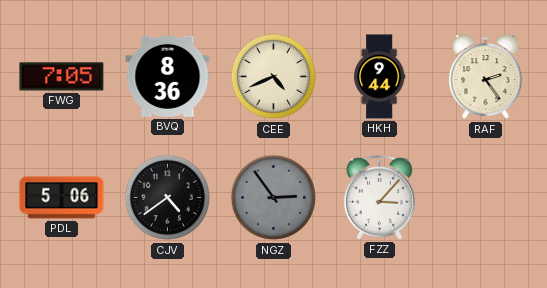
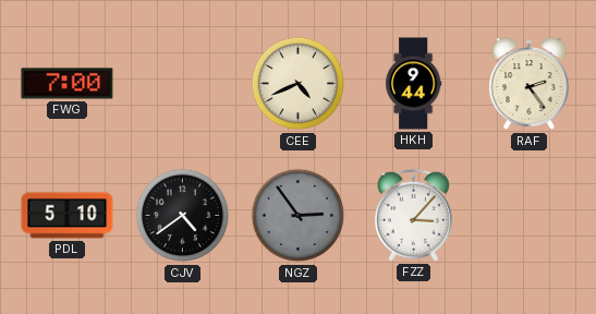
FWG: 7:05 -> 7:00 (68, 84)
BVQ: 8:36 -> none (168, 76)
PDL: 5:06 -> 5:10 (68, 216)
